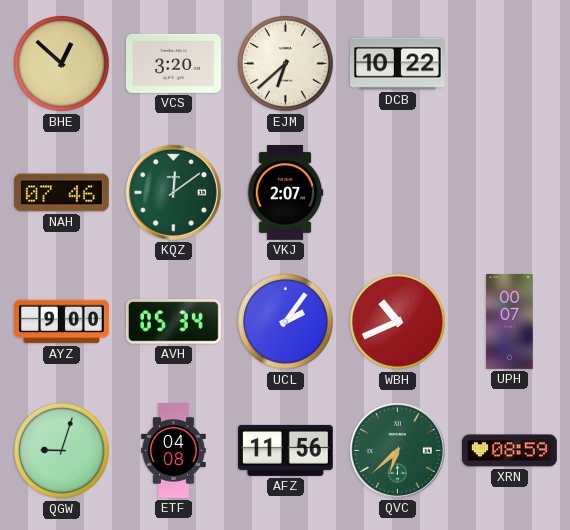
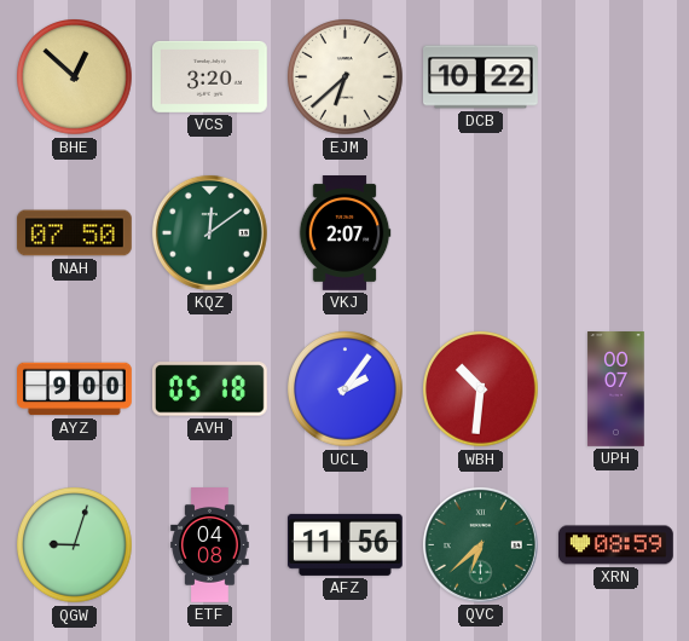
NAH: 07:46 -> 07:50 (74, 233)
AVH: 05:34 -> 05:18 (209, 389)
WBH: 10:41 -> 10:31 (481, 389)
